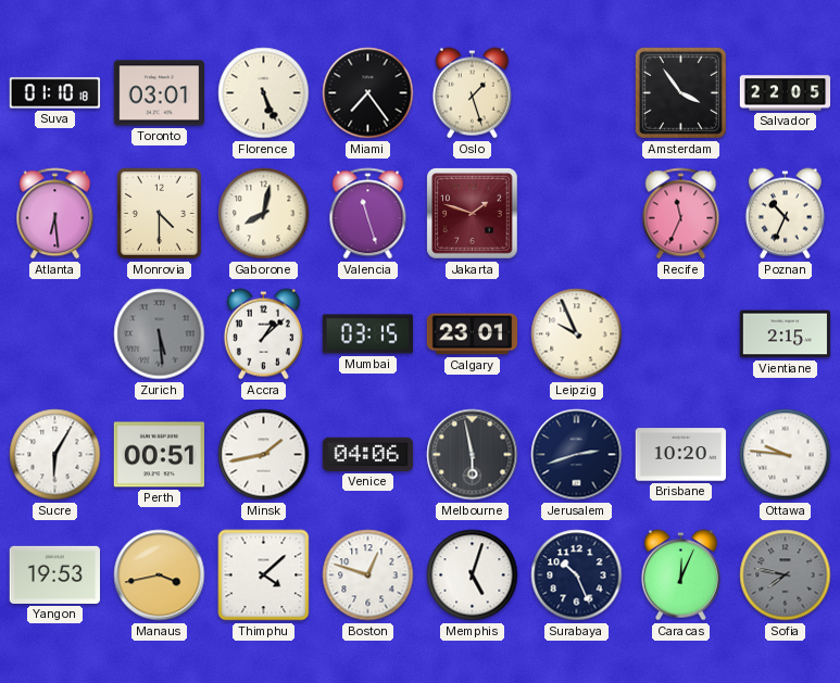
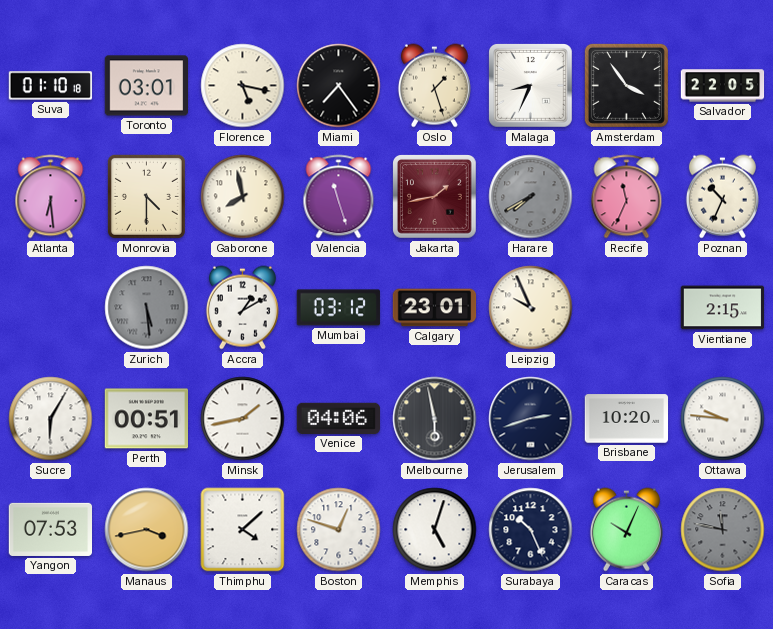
Florence: 5:26 -> 5:17 (243, 86)
Malaga: none -> 8:34 (531, 86)
Gaborone: 8:02 -> 7:58 (243, 197)
Jakarta: 1:48 -> 1:43 (435, 197)
Harare: none -> 7:40 (531, 197)
Accra: 1:08 -> 1:10 (242, 308)
Mumbai: 03:15 -> 03:12 (338, 308)
Yangon: 19:53 -> 07:53 (51, 529)
Caracas: 12:04 -> 10:04 (626, 530)
Sofia: 7:47 -> 11:47 (723, 530)
